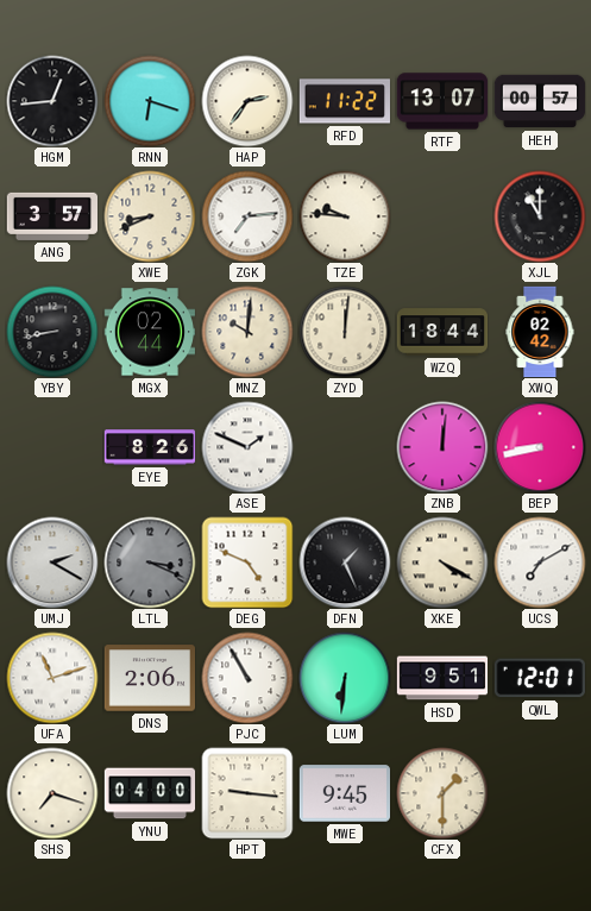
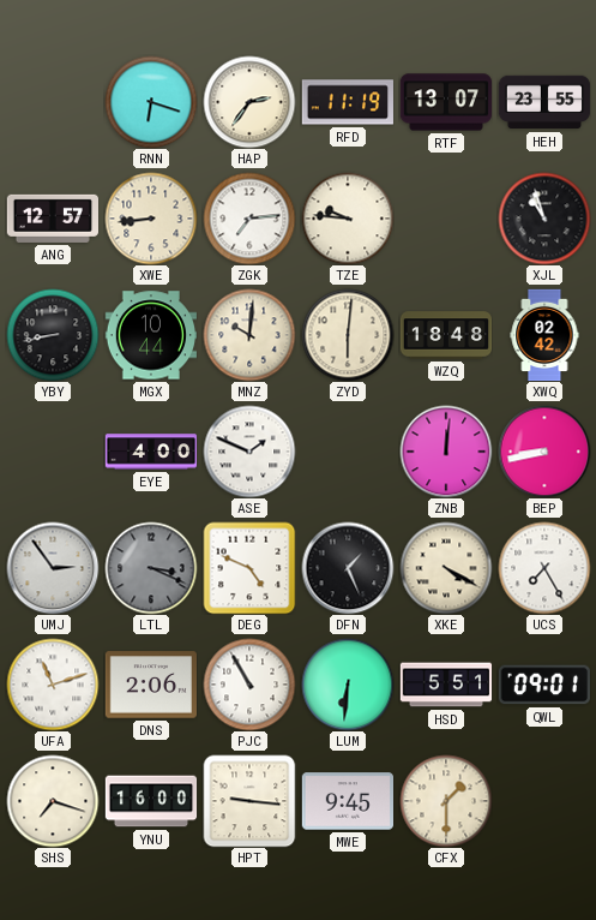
HGM: 12:44 -> none (52, 101)
RFD: 11:22 -> 11:19 (347, 102)
HEH: 00:57 -> 23:55 (544, 102)
ANG: 3:57 -> 12:57 (52, 219)
XWE: 8:41 -> 8:44 (151, 219)
XJL: 11:00 -> 10:57 (544, 219)
MGX: 02:44 -> 10:44 (150, 335)
ZYD: 12:01 -> 6:01 (348, 335)
WZQ: 18:44 -> 18:48 (446, 335)
EYE: 8:26 -> 4:00 (151, 452)
UMJ: 2:20 -> 2:54 (53, 568)
UCS: 7:10 -> 7:25 (544, 568)
HSD: 9:51 -> 5:51 (446, 685)
QWL: 12:01 -> 09:01 (543, 685)
YNU: 04:00 -> 16:00 (151, 801)
